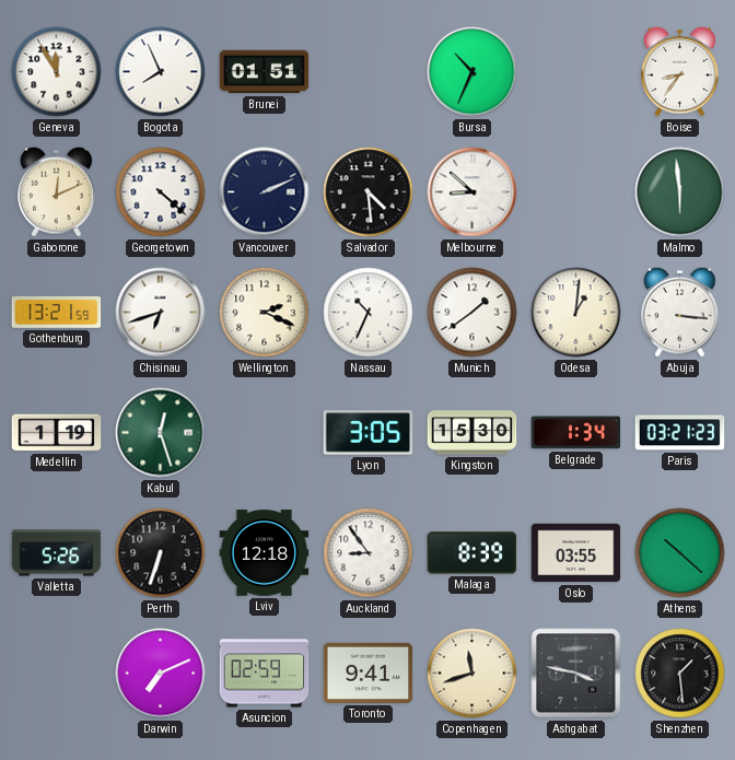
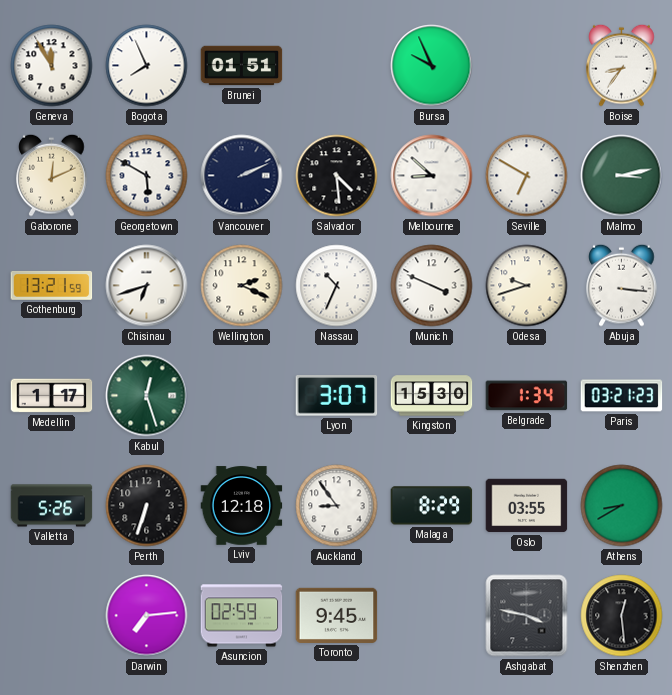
Bursa: 10:34 -> 9:56 (432, 66)
Georgetown: 4:22 -> 5:50 (147, 176)
Seville: none -> 6:50 (527, 176)
Malmo: 5:59 -> 3:13 (622, 176)
Munich: 1:39 -> 3:49 (432, 286)
Odesa: 1:01 -> 9:42 (527, 286)
Medellin: 1:19 -> 1:17 (52, 396)
Lyon: 3:05 -> 3:07 (337, 396)
Malaga: 8:39 -> 8:29 (432, 506)
Athens: 10:22 -> 8:40 (622, 506)
Darwin: 7:11 -> 7:14 (147, 616)
Toronto: 9:41 -> 9:45 (337, 615)
Copenhagen: 11:42 -> none (472, 674)
Shenzhen: 1:29 -> 12:29 (622, 616)
